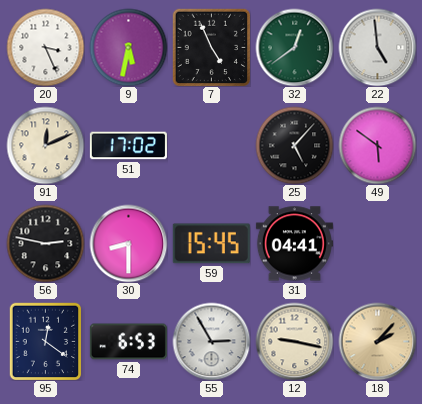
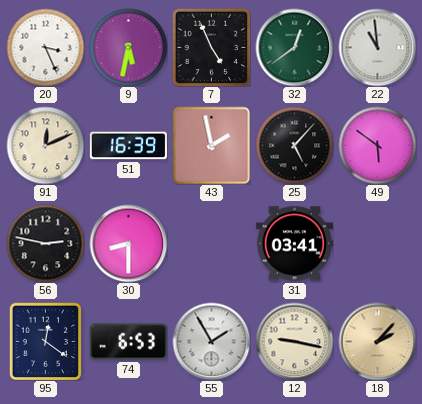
22: 4:59 -> 10:59 (377, 47)
51: 17:02 -> 16:39 (128, 146)
43: none -> 1:58 (211, 145)
59: 15:45 -> none (211, 244)
31: 04:41 -> 03:41 (294, 244)
55: 2:55 -> 1:55 (211, 341)
